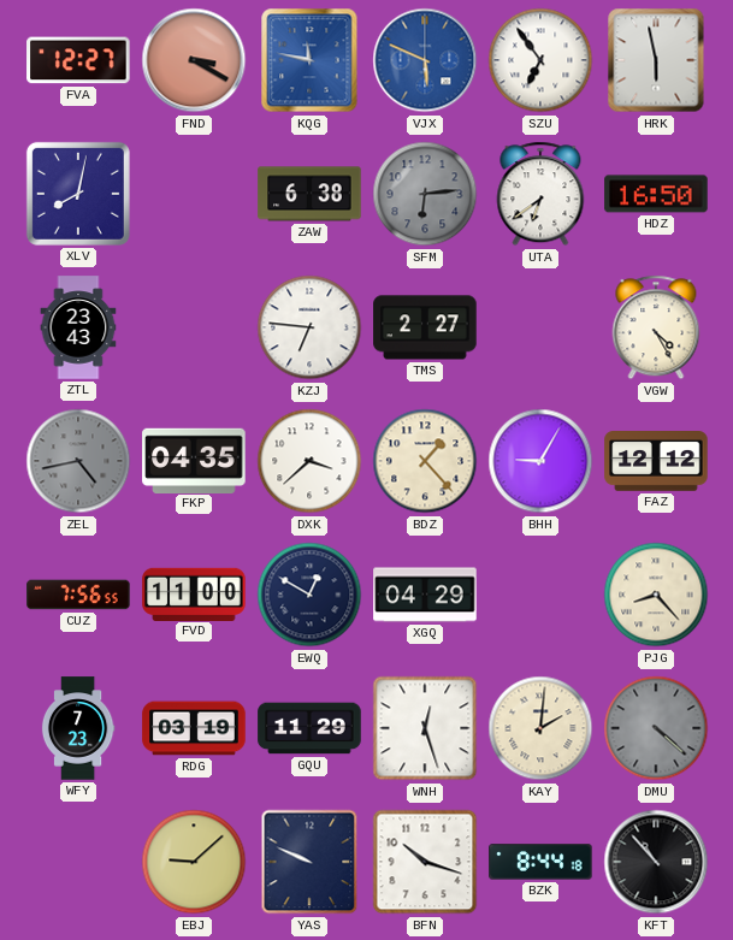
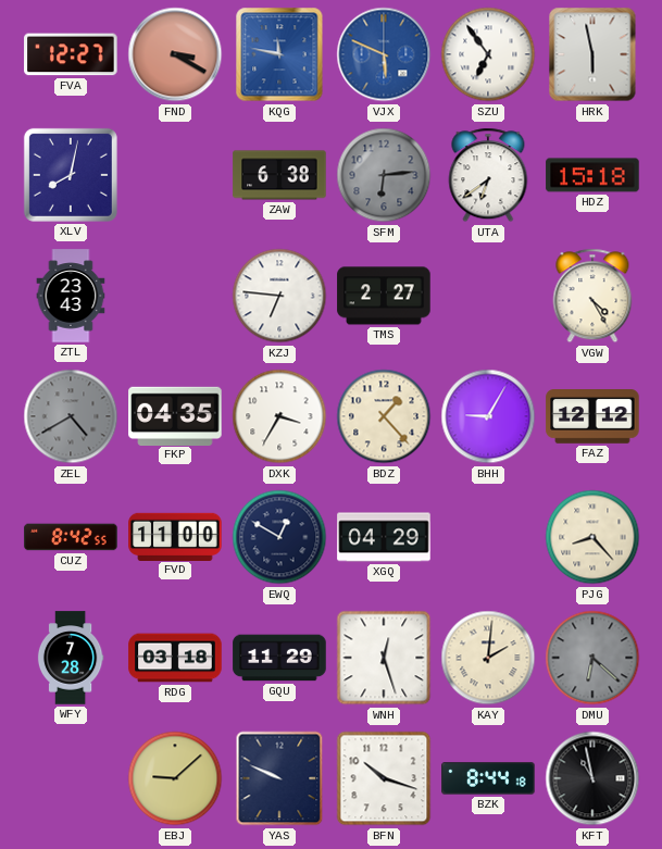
HDZ: 16:50 -> 15:18 (592, 175)
ZEL: 4:43 -> 4:40 (71, 416)
DXK: 3:38 -> 3:35 (279, 416)
CUZ: 7:56 -> 8:42 (71, 537)
WFY: 7:23 -> 7:28 (71, 658)
RDG: 03:19 -> 03:18 (175, 658)
DMU: 4:22 -> 6:22 (592, 658)
KFT: 10:53 -> 10:58 (592, 778)
